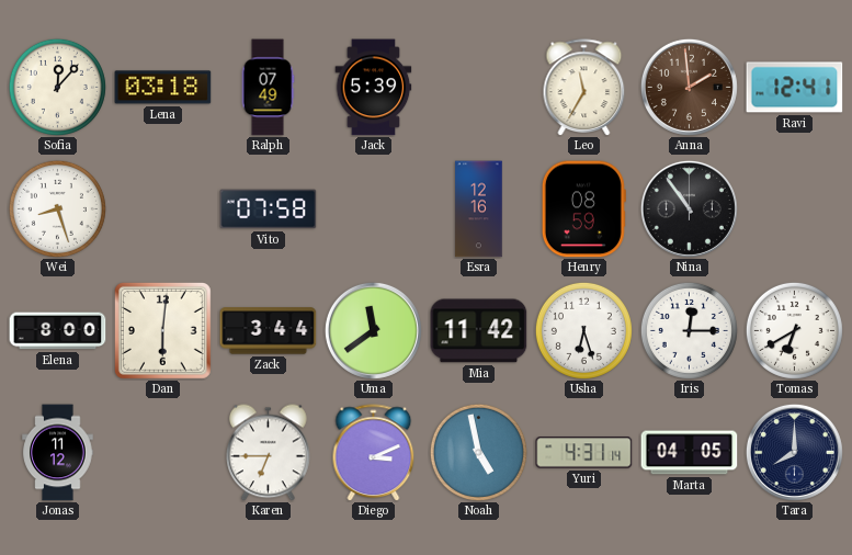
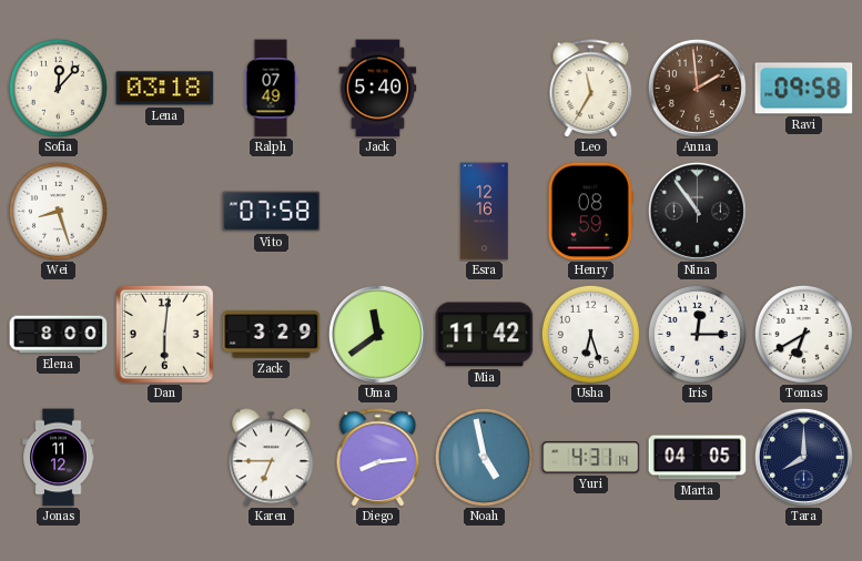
Jack: 5:39 -> 5:40 (378, 89)
Ravi: 12:41 -> 09:58 (804, 89)
Zack: 3:44 -> 3:29 (272, 335)
Diego: 3:11 -> 8:14 (378, 458)
